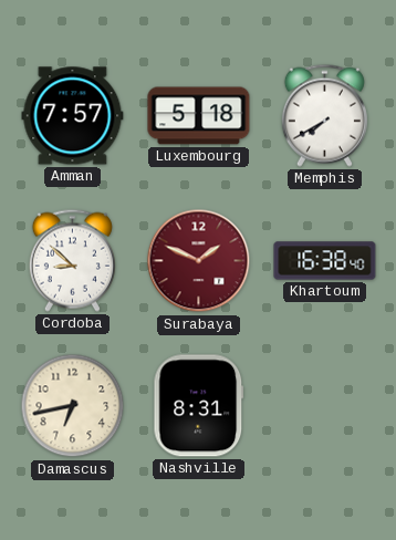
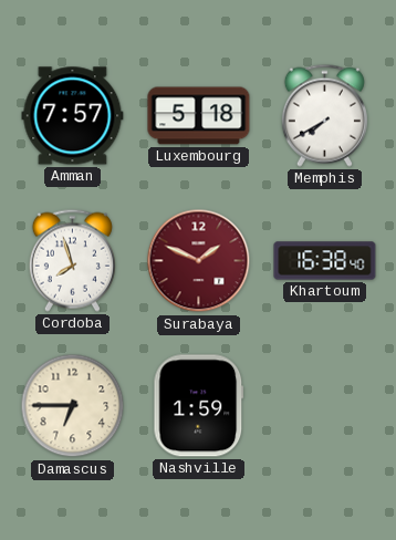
Cordoba: 8:52 -> 7:57 (72, 260)
Damascus: 6:43 -> 6:45 (73, 406)
Nashville: 8:31 -> 1:59 (199, 406)
